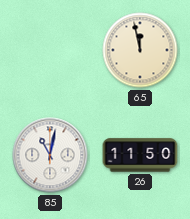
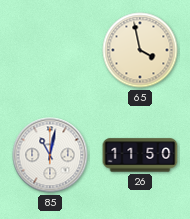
65: 11:58 -> 3:58 (140, 50)
